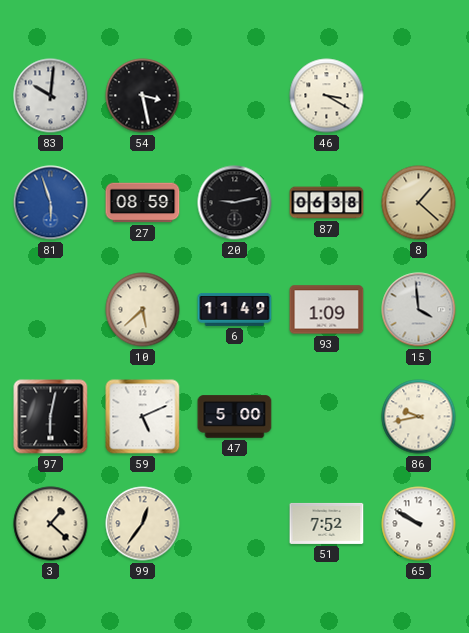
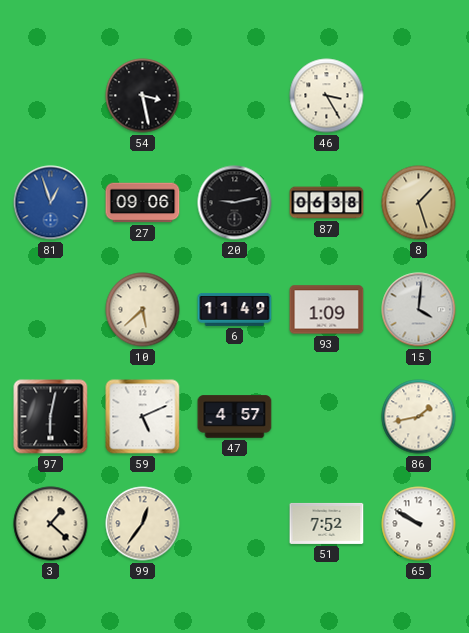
83: 10:01 -> none (51, 96)
46: 3:20 -> 3:25 (327, 96)
81: 5:57 -> 12:57 (51, 203)
27: 08:59 -> 09:06 (143, 203)
8: 1:22 -> 1:27 (419, 203)
15: 3:59 -> 4:01 (419, 310)
47: 5:00 -> 4:57 (235, 417)
86: 9:43 -> 1:43 (419, 417)
